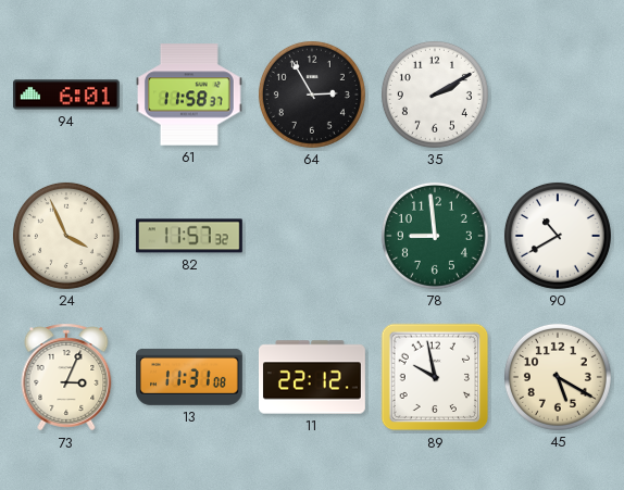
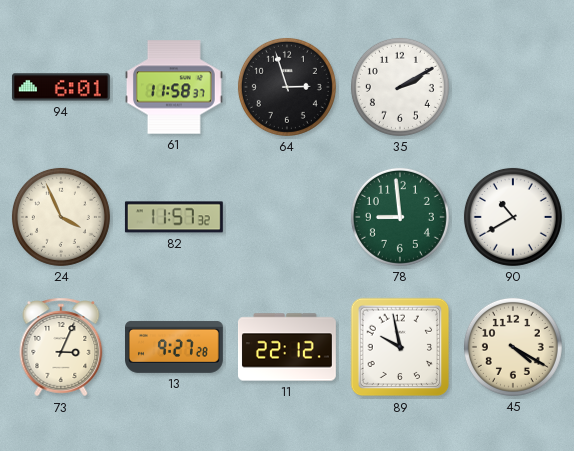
64: 2:55 -> 2:57 (287, 87)
13: 11:31 -> 9:27 (175, 347)
45: 5:20 -> 4:20 (513, 347)
